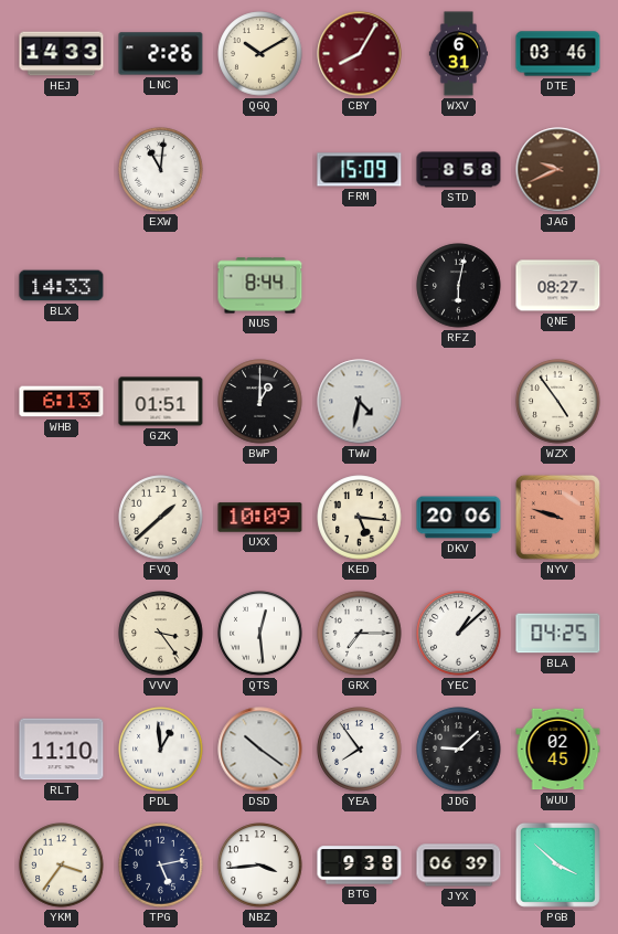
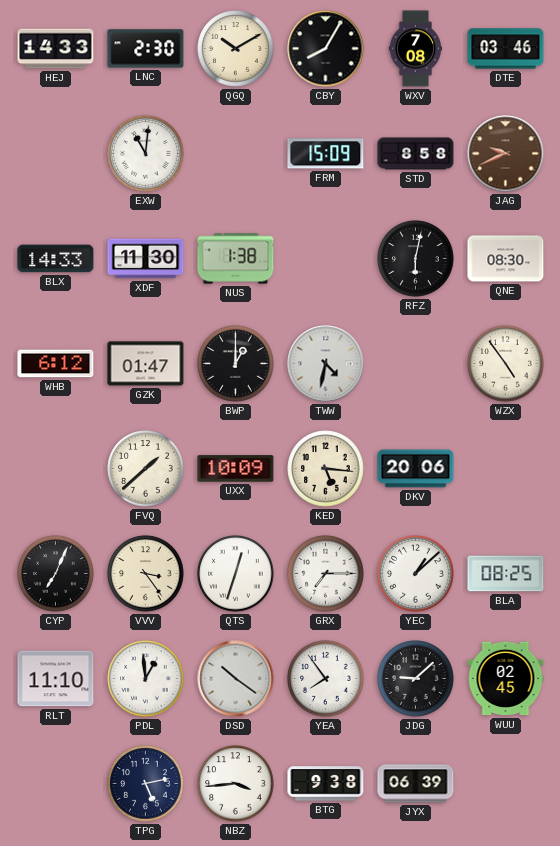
LNC: 2:26 -> 2:30 (146, 49)
CBY dial: burgundy -> black (326, 49)
WXV: 6:31 -> 7:08 (416, 49)
XDF: none -> 11:30 (146, 259)
NUS: 8:44 -> 1:38 (236, 259)
QNE: 08:27 -> 08:30 (506, 259)
WHB: 6:13 -> 6:12 (56, 364)
GZK: 01:51 -> 01:47 (146, 364)
NYV: 9:48 -> none (557, 517)
CYP: none -> 7:04 (56, 574)
QTS: 12:29 -> 12:33 (236, 574)
BLA: 04:25 -> 08:25 (506, 574)
YKM: 3:36 -> none (62, 866)
PGB: 3:52 -> none (557, 864)
